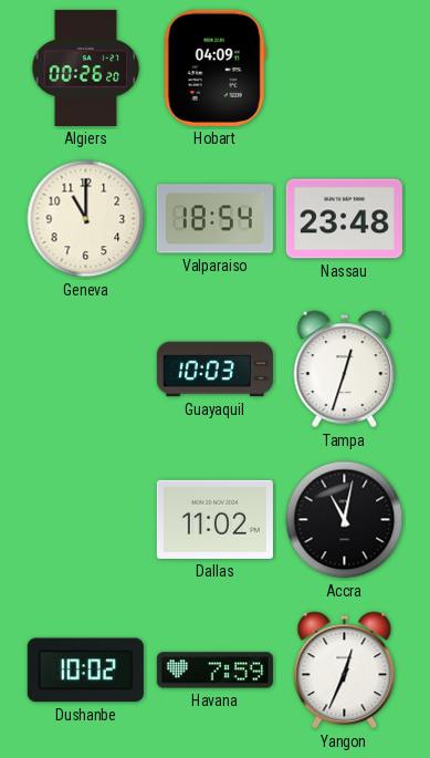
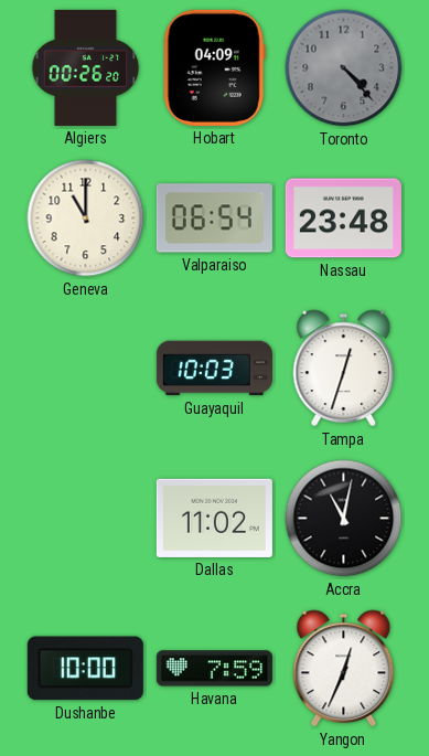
Toronto: none -> 4:23 (344, 68)
Valparaiso: 18:54 -> 06:54 (214, 219)
Dushanbe: 10:02 -> 10:00 (85, 669)
